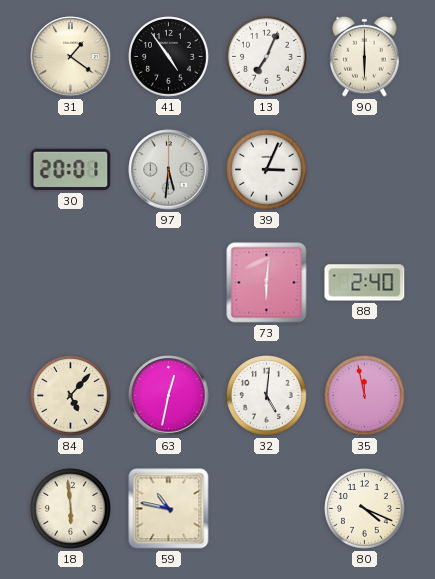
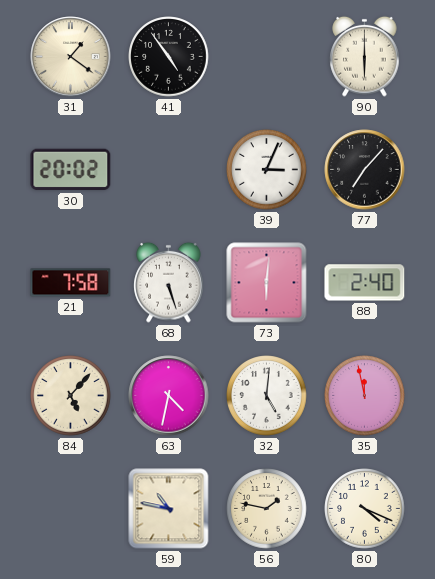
13: 7:04 -> none (267, 57)
30: 20:01 -> 20:02 (71, 170)
97: 5:31 -> none (169, 170)
77: none -> 7:07 (365, 170)
21: none -> 7:58 (71, 283)
68: none -> 5:27 (169, 282)
63: 12:32 -> 4:32 (169, 396)
18: 5:59 -> none (71, 509)
56: none -> 1:47 (267, 509)
